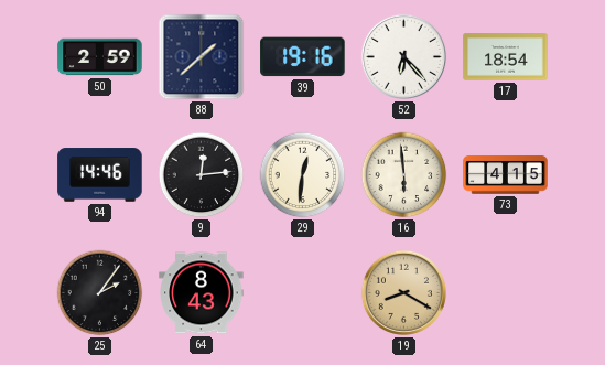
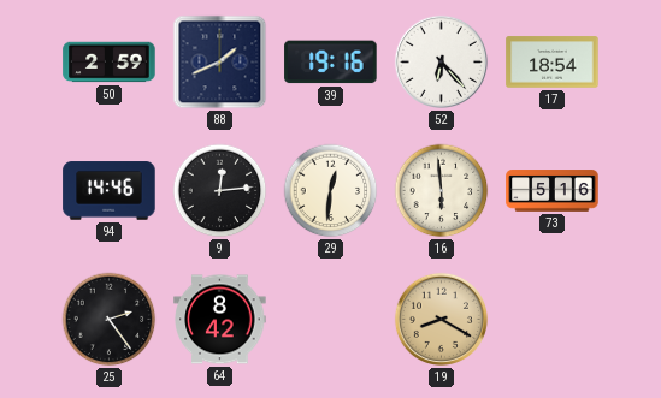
88: 1:38 -> 1:41 (220, 63)
73: 4:15 -> 5:16 (553, 191)
25: 2:06 -> 2:24 (110, 320)
64: 8:43 -> 8:42 (220, 320)
